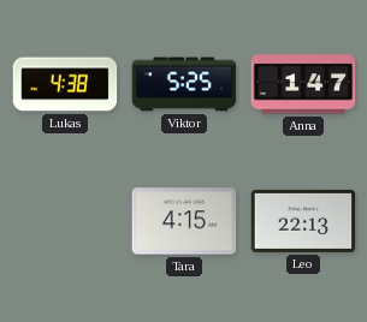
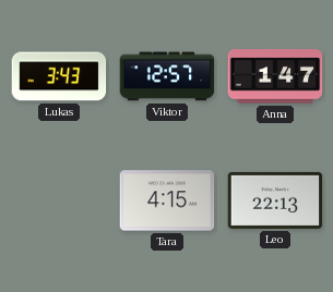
Lukas: 4:38 -> 3:43 (59, 76)
Viktor: 5:25 -> 12:57 (167, 76)
